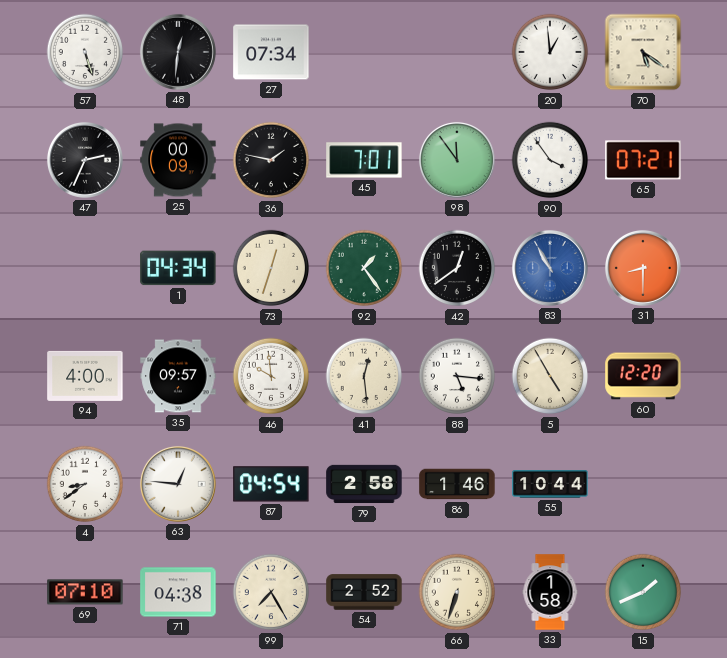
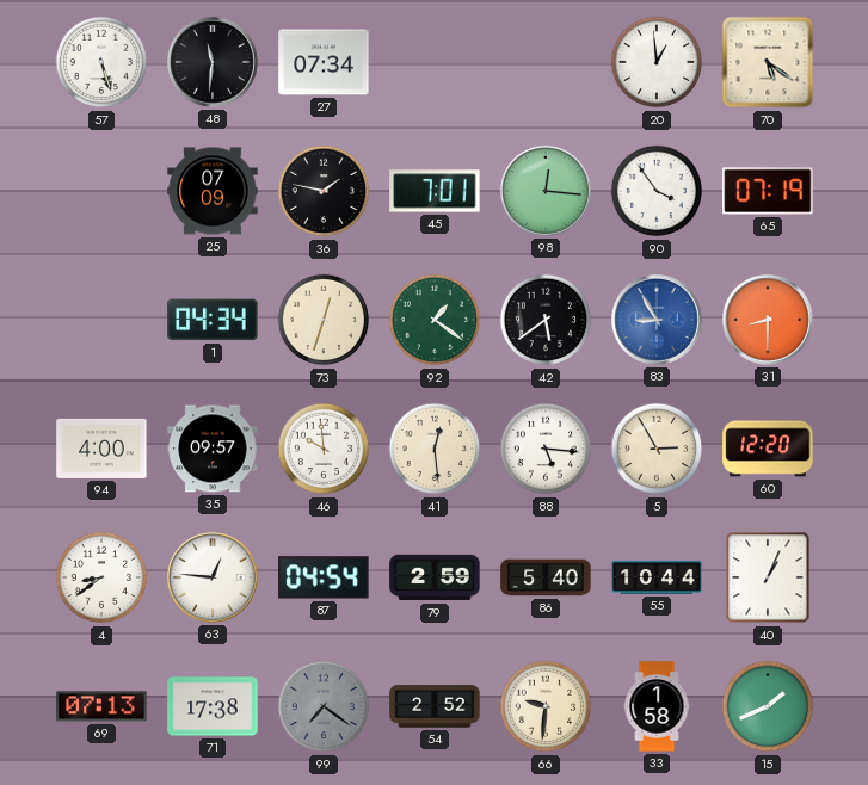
48: 12:31 -> 11:31 (213, 62)
47: 2:34 -> none (85, 160)
25: 00:09 -> 07:09 (213, 191)
98: 11:54 -> 12:16 (546, 191)
65: 07:21 -> 07:19 (768, 191)
92: 1:24 -> 1:21 (435, 320)
42: 12:39 -> 5:39 (546, 320)
83: 10:55 -> 8:55 (657, 320)
5: 4:55 -> 2:55 (657, 449)
79: 2:58 -> 2:59 (435, 577)
86: 1:46 -> 5:40 (546, 577)
40: none -> 1:04 (768, 577)
69: 07:10 -> 07:13 (101, 706)
71: 04:38 -> 17:38 (213, 706)
99: 7:25 -> 7:21 (324, 706)
99 dial: cream -> grey (324, 706)
66: 6:33 -> 9:31 (546, 706)
